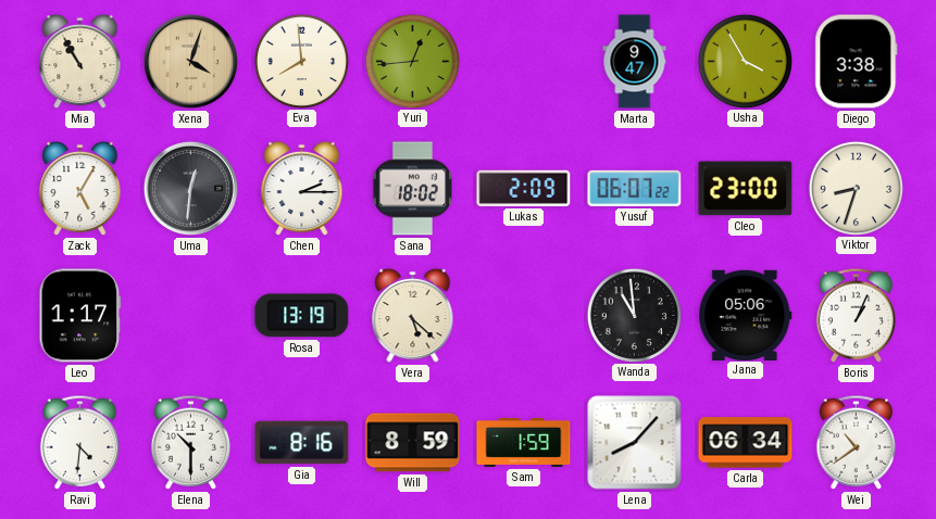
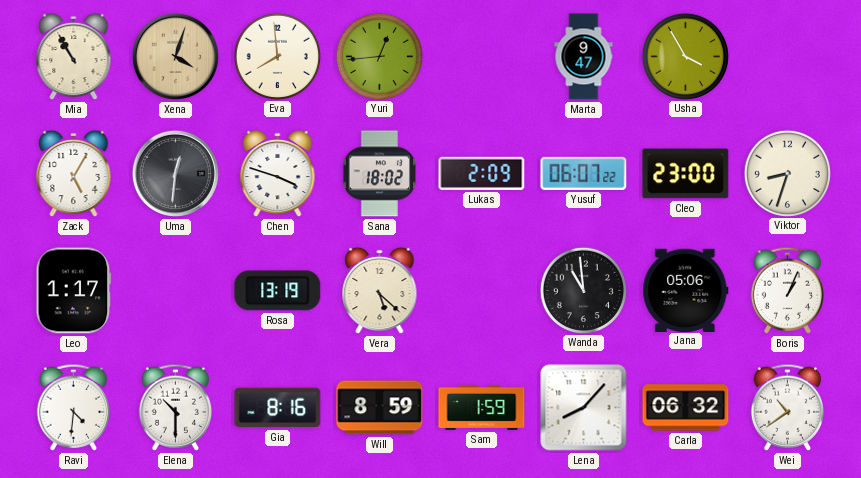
Diego: 3:38 -> none (857, 62)
Chen: 2:15 -> 3:48 (278, 174)
Carla: 06:34 -> 06:32 (686, 408)
